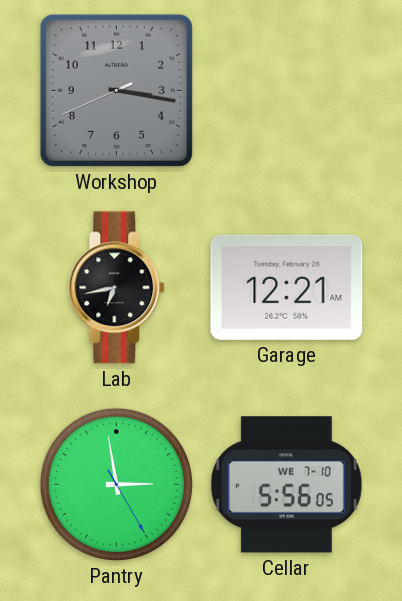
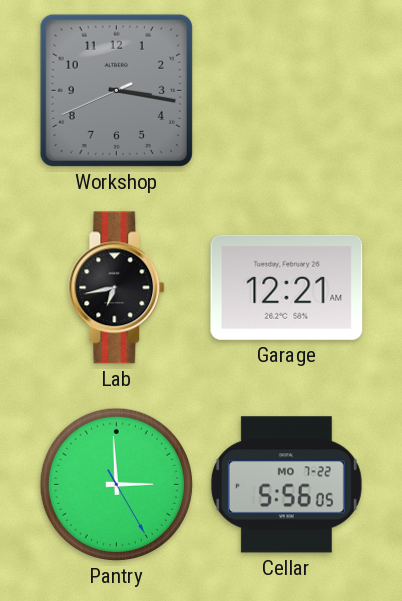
Pantry: 2:58 -> 2:59 (116, 484)
Cellar date: WE 7-10 -> MO 7-22 (286, 485)
